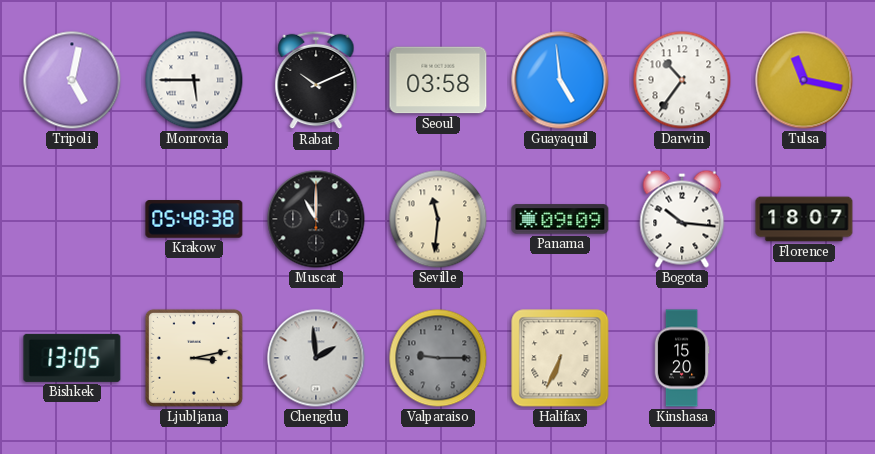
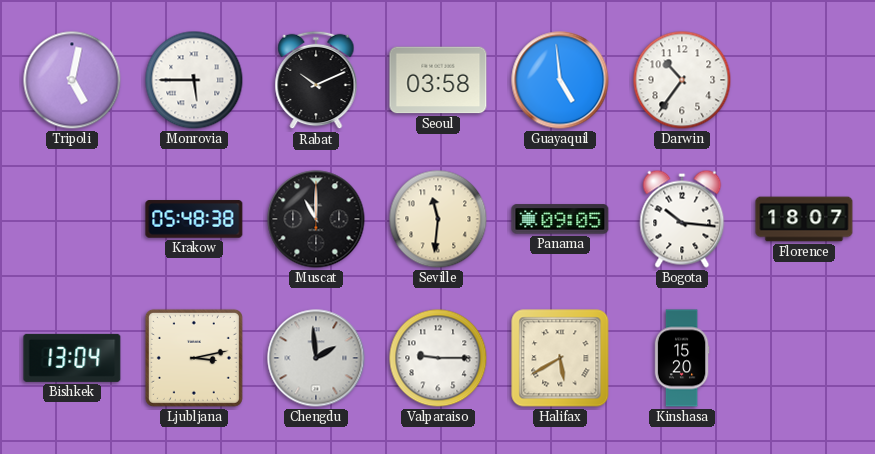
Tulsa: 11:17 -> none (804, 80)
Panama: 09:09 -> 09:05 (560, 219)
Bishkek: 13:05 -> 13:04 (72, 358)
Valparaiso dial: grey -> white (438, 358)
Halifax: 6:34 -> 5:40 (560, 358)
